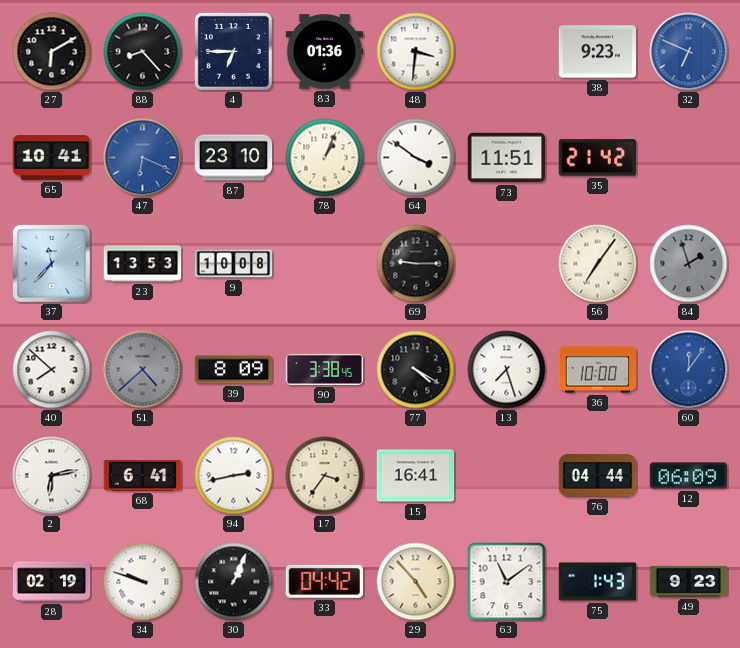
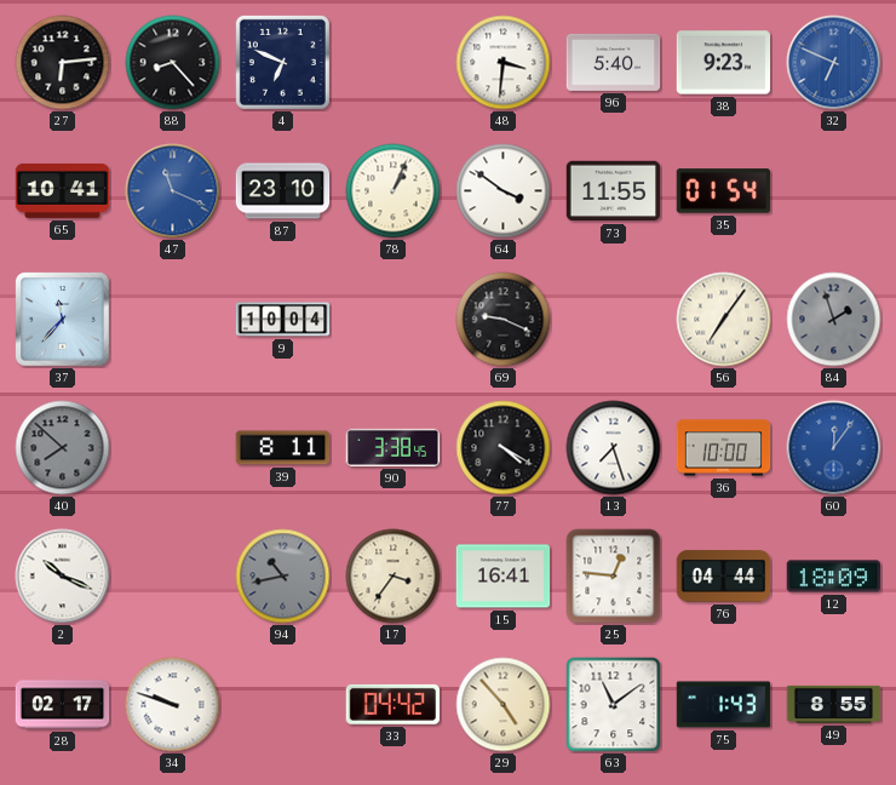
27: 6:10 -> 6:14 (63, 63)
4: 6:45 -> 6:49 (282, 62)
83: 01:36 -> none (325, 52)
96: none -> 5:40 (614, 62)
47: 6:19 -> 11:19 (173, 191)
73: 11:51 -> 11:55 (614, 191)
35: 21:42 -> 01:54 (724, 191)
23: 13:53 -> none (143, 264)
9: 10:08 -> 10:04 (283, 320)
69: 9:15 -> 9:19 (504, 320)
40 dial: white -> grey (63, 448)
51: 4:38 -> none (143, 370)
39: 8:09 -> 8:11 (283, 448)
2: 6:13 -> 10:19 (63, 577)
68: 6:41 -> none (143, 475)
94: 2:43 -> 10:43 (283, 577)
94 dial: white -> grey (283, 577)
25: none -> 12:46 (614, 577)
12: 06:09 -> 18:09 (834, 577)
28: 02:19 -> 02:17 (63, 705)
30: 1:04 -> none (234, 582)
49: 9:23 -> 8:55 (834, 704)
